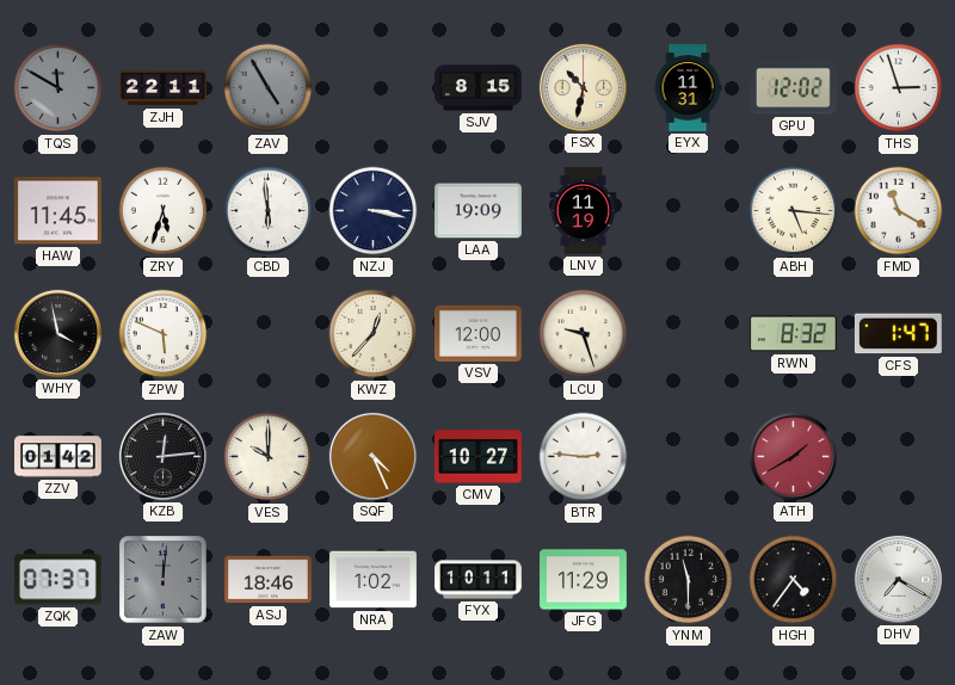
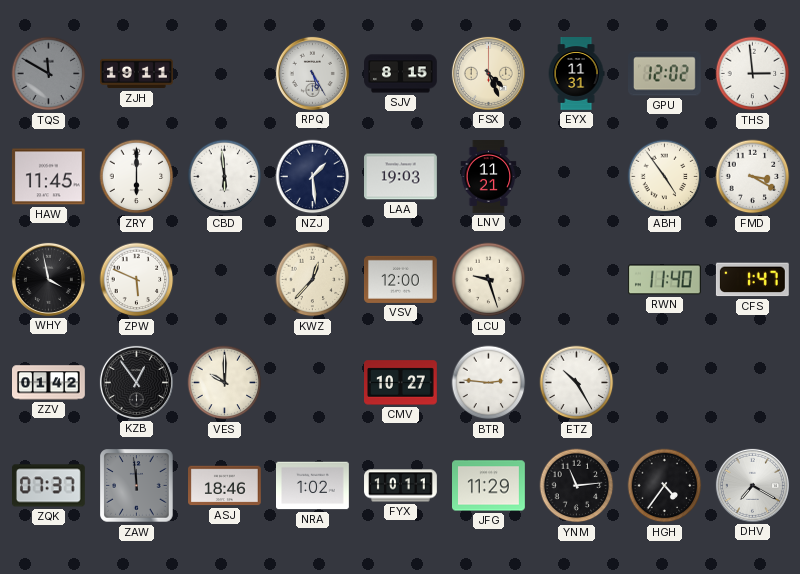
ZJH: 22:11 -> 19:11 (137, 74)
ZAV: 4:55 -> none (269, 88)
RPQ: none -> 5:25 (312, 73)
FSX: 10:32 -> 4:26 (488, 73)
THS: 2:57 -> 2:59 (753, 74)
ZRY: 5:33 -> 6:00 (137, 177)
NZJ: 3:17 -> 1:29 (313, 177)
LAA: 19:09 -> 19:03 (401, 177)
LNV: 11:19 -> 11:21 (489, 177)
ABH: 5:16 -> 4:54 (665, 177)
FMD: 11:20 -> 3:20 (753, 177)
RWN: 8:32 -> 11:40 (664, 280)
KZB: 12:14 -> 12:54 (136, 382)
SQF: 4:26 -> none (372, 456)
ETZ: none -> 10:25 (577, 383)
ATH: 1:40 -> none (793, 456)
ZAW: 12:01 -> 11:59 (137, 486)
YNM: 11:30 -> 11:14 (577, 486)
